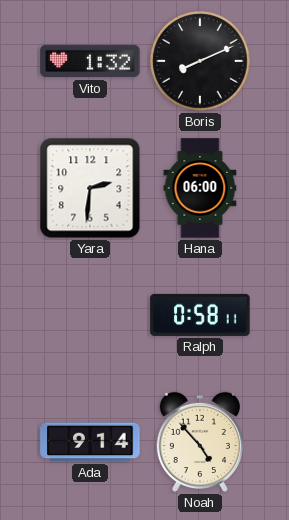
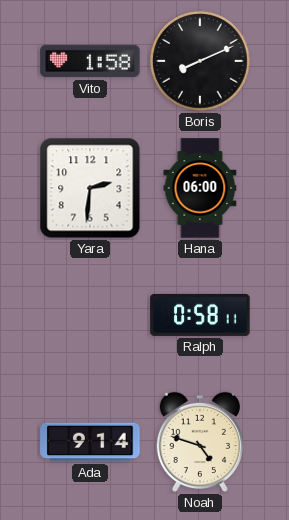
Vito: 1:32 -> 1:58 (90, 61)
Noah: 4:53 -> 4:48 (200, 442)
